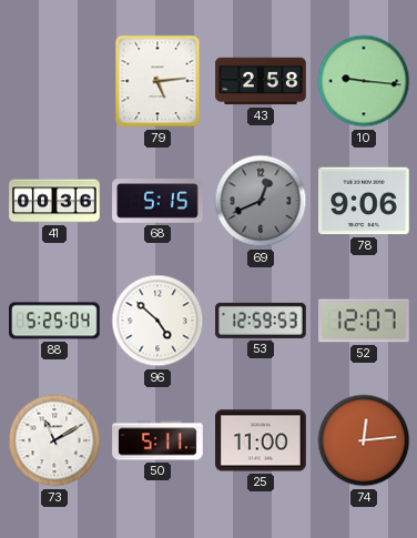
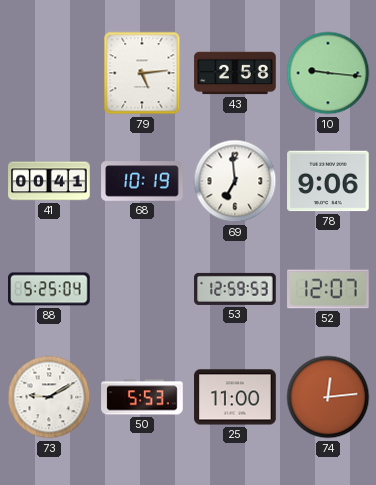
41: 00:36 -> 00:41 (49, 181)
68: 5:15 -> 10:19 (142, 181)
69: 12:41 -> 6:59 (235, 181)
69 dial: grey -> white (235, 181)
96: 4:52 -> none (157, 321)
73: 11:10 -> 9:10 (49, 397)
50: 5:11 -> 5:53 (142, 397)
